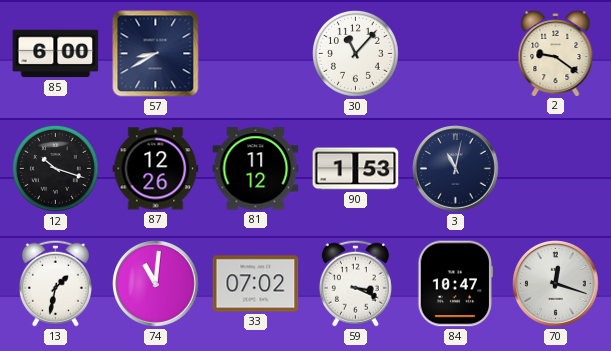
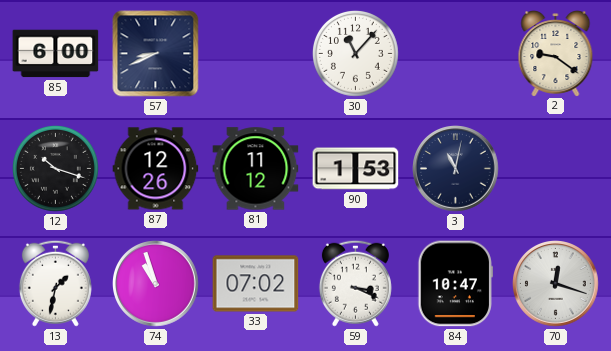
57: 8:40 -> 8:41 (156, 54)
74: 11:01 -> 10:57 (156, 284)
